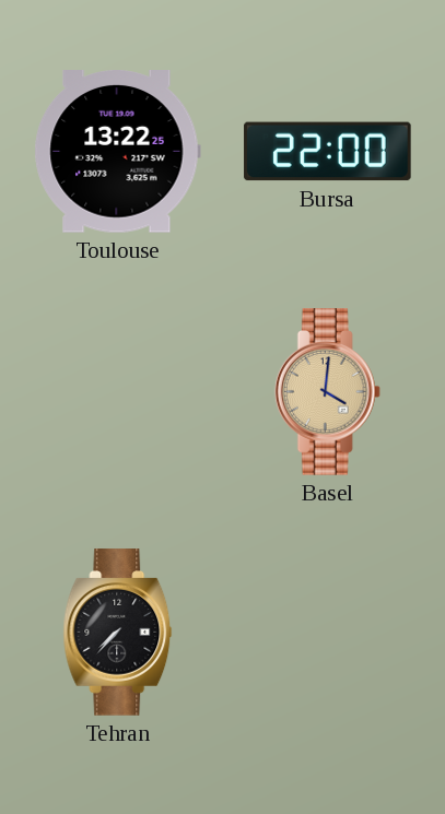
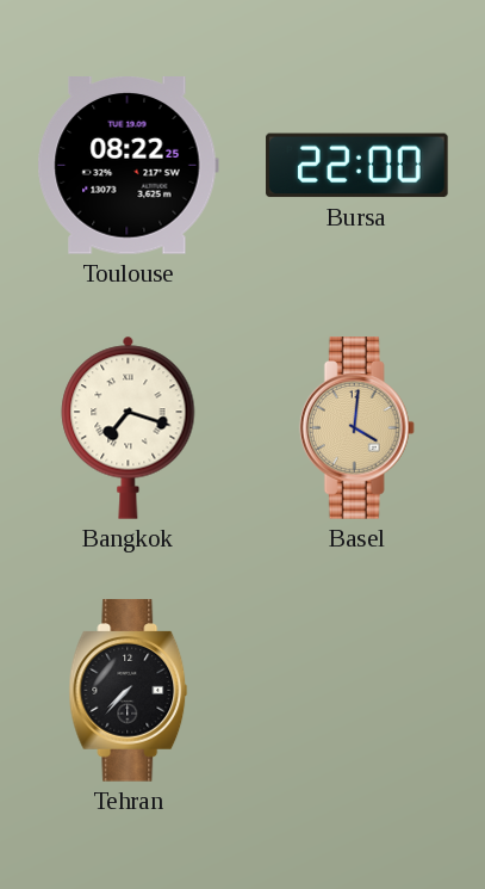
Toulouse: 13:22 -> 08:22 (128, 166)
Bangkok: none -> 7:18 (129, 427)
